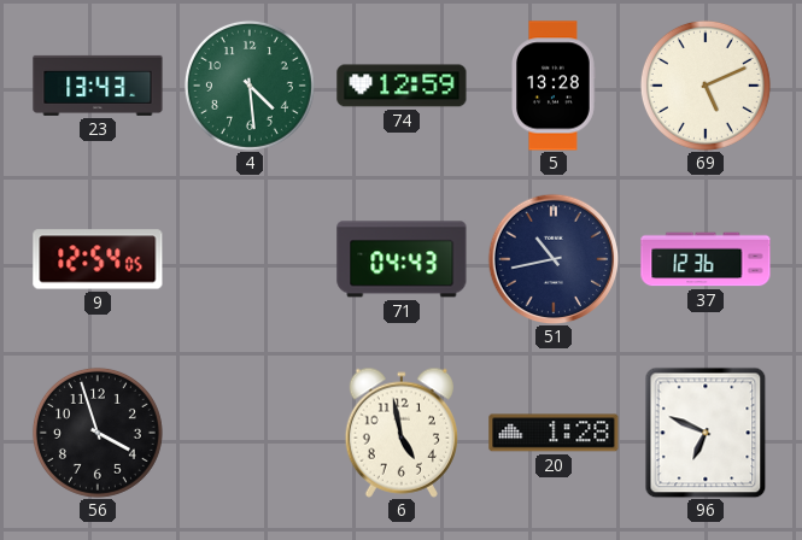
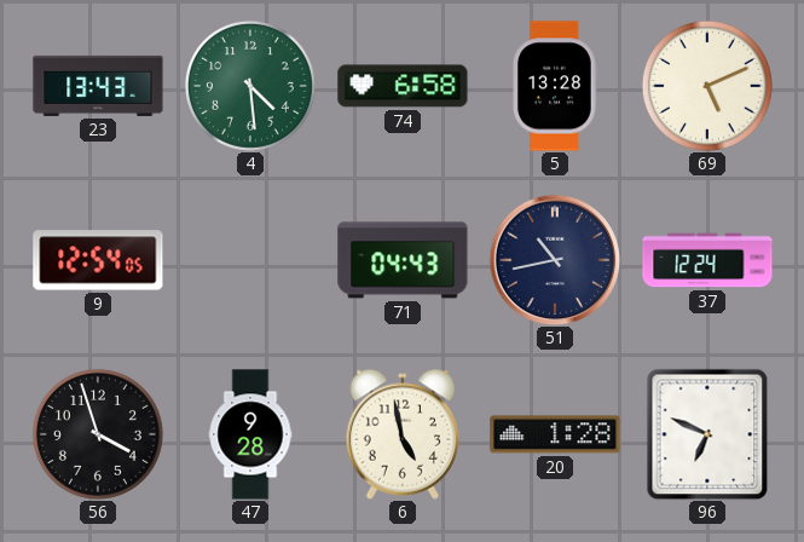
74: 12:59 -> 6:58 (403, 86)
37: 12:36 -> 12:24 (707, 260)
47: none -> 9:28 (250, 434)
